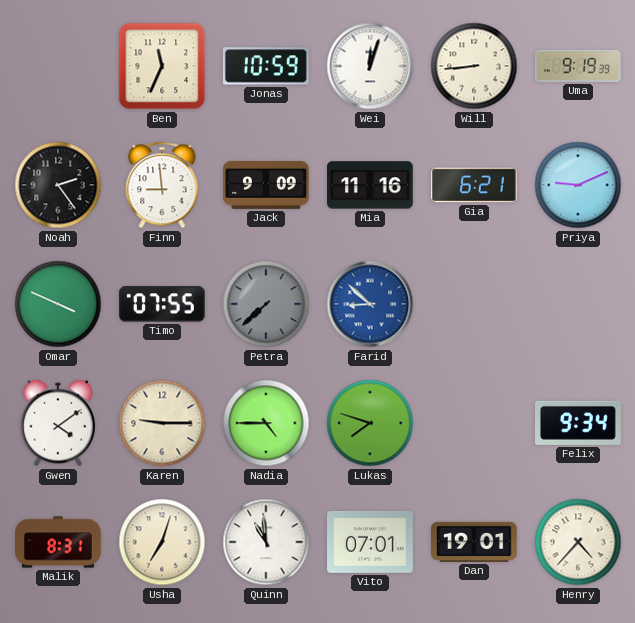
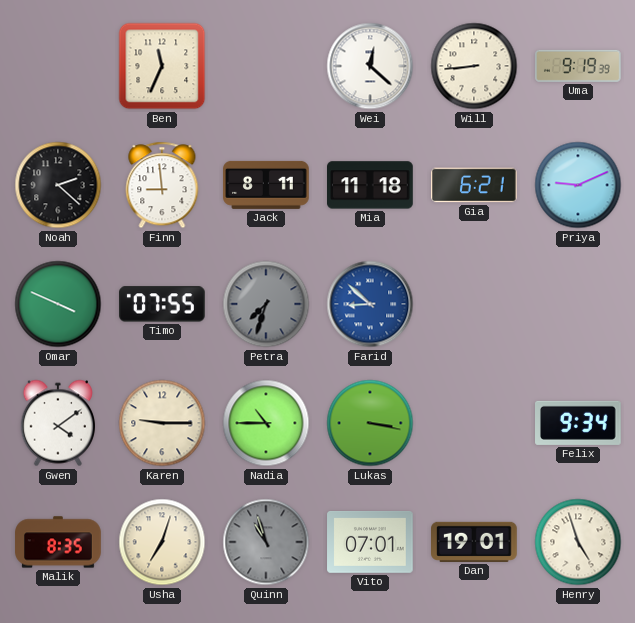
Jonas: 10:59 -> none (266, 66)
Wei: 12:03 -> 12:22 (370, 66)
Noah: 2:24 -> 2:22 (58, 185)
Jack: 9:09 -> 8:11 (266, 185)
Mia: 11:16 -> 11:18 (371, 185)
Petra: 7:38 -> 7:33 (266, 304)
Nadia: 4:45 -> 10:45 (266, 423)
Lukas: 7:48 -> 3:17 (370, 423)
Malik: 8:31 -> 8:35 (58, 542)
Quinn: 10:59 -> 10:57 (266, 542)
Quinn dial: white -> grey (266, 542)
Henry: 4:37 -> 4:57 (578, 542)
